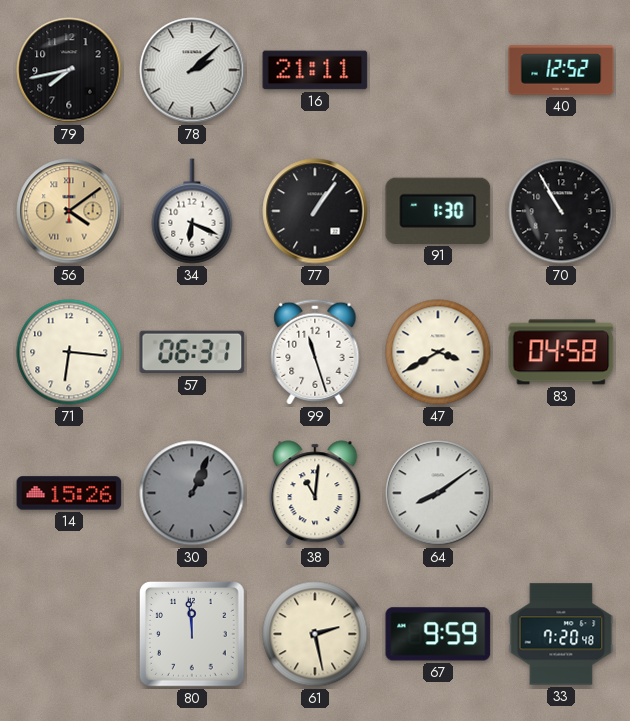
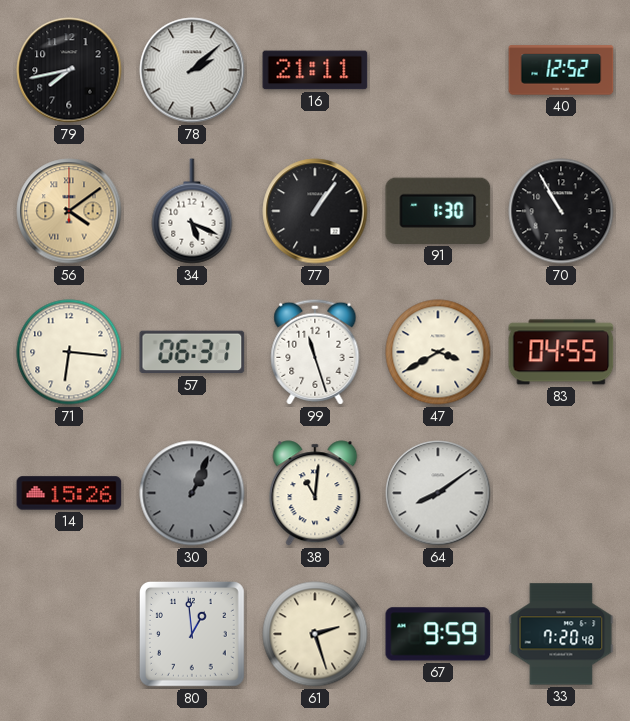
34: 6:19 -> 5:19 (192, 211)
83: 04:58 -> 04:55 (561, 352)
80: 11:59 -> 12:59 (192, 634)
61: 2:28 -> 2:27 (315, 634)
